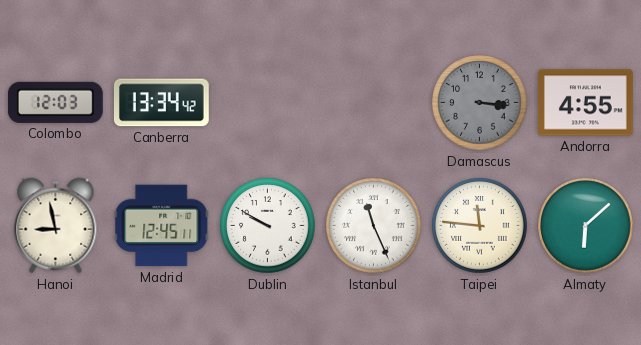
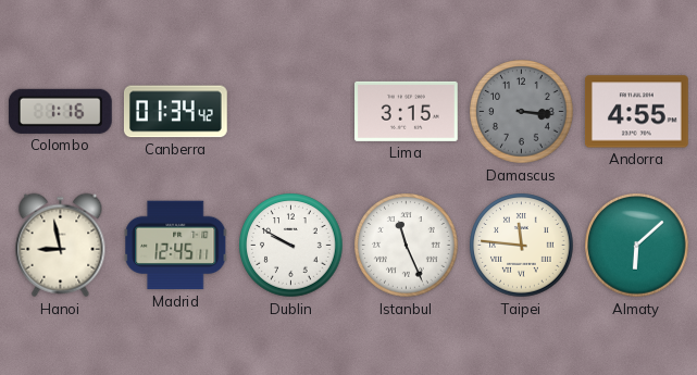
Colombo: 12:03 -> 1:16 (60, 111)
Canberra: 13:34 -> 01:34 (175, 112)
Lima: none -> 3:15 (407, 111)
